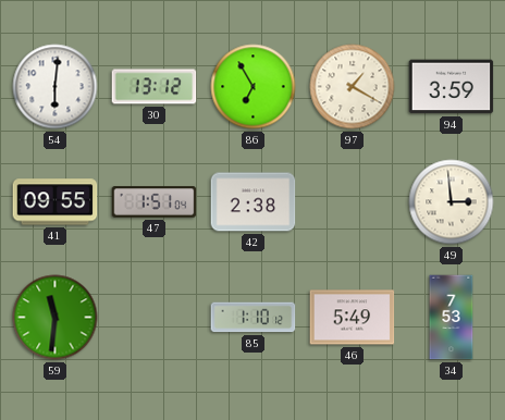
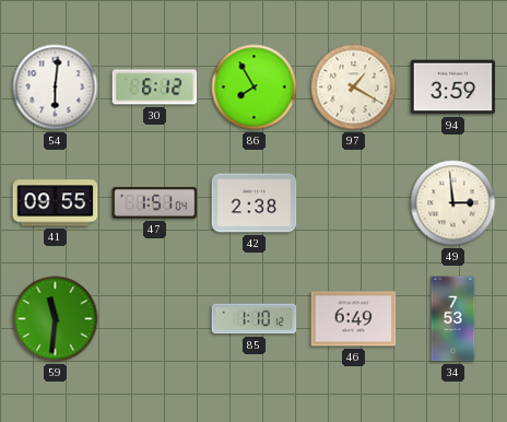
30: 13:12 -> 6:12 (155, 87)
86: 6:55 -> 7:55 (255, 87)
46: 5:49 -> 6:49 (354, 319)
